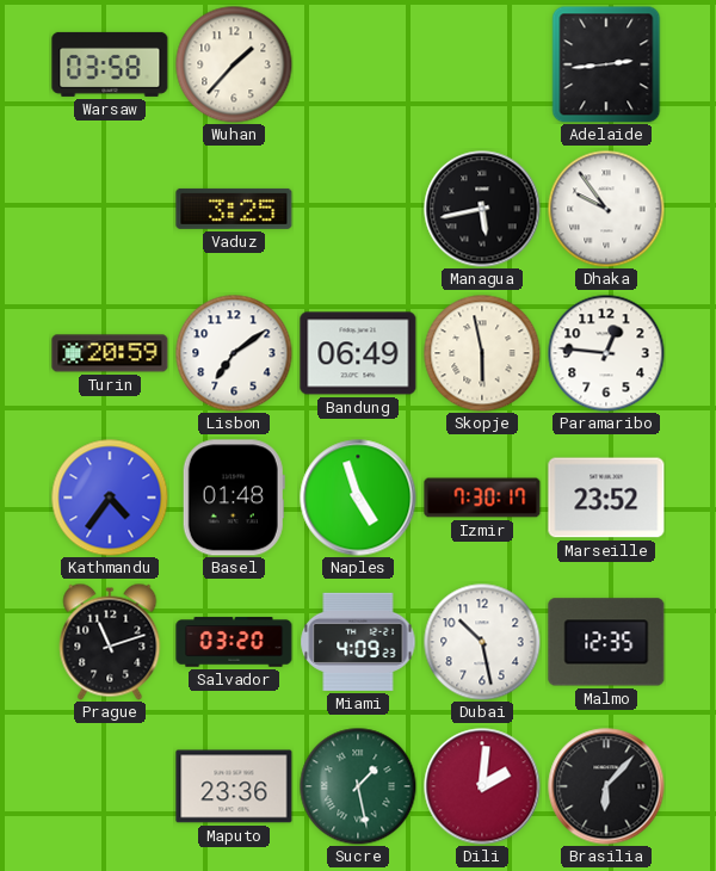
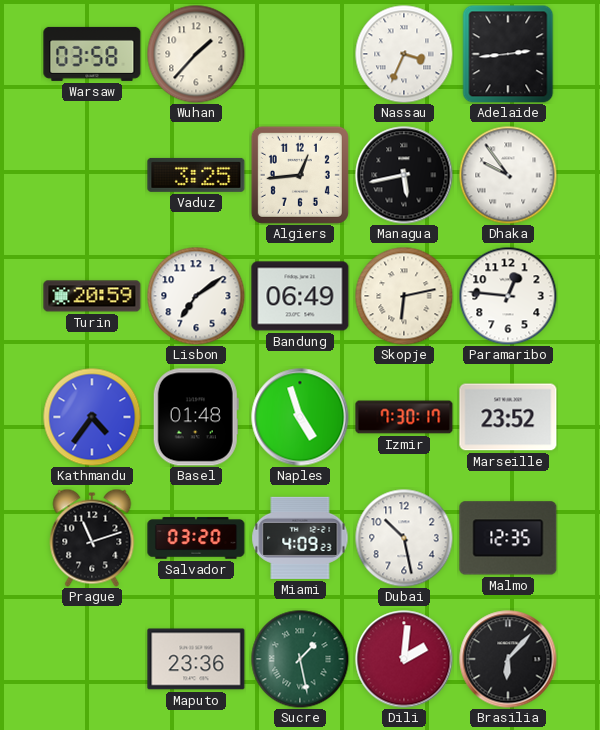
Nassau: none -> 3:34 (404, 54)
Algiers: none -> 12:44 (300, 175)
Skopje: 5:58 -> 6:13 (404, 296)
